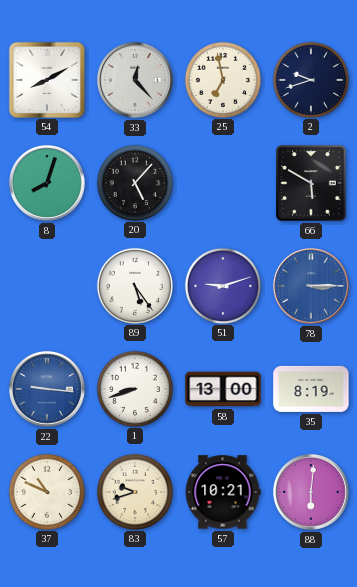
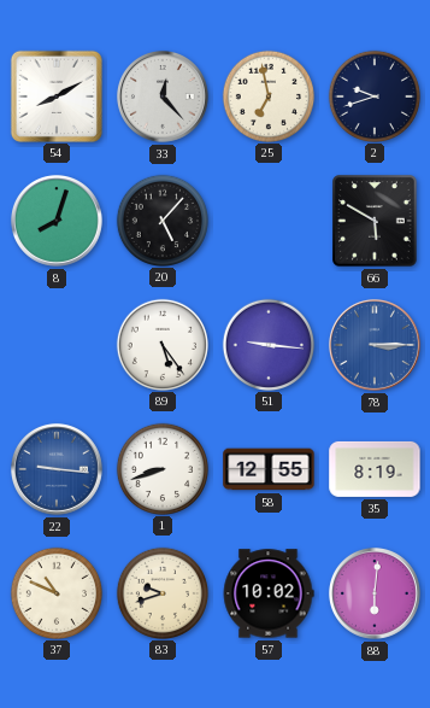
51: 9:12 -> 9:16 (267, 344)
58: 13:00 -> 12:55 (269, 469)
57: 10:21 -> 10:02 (269, 593)
